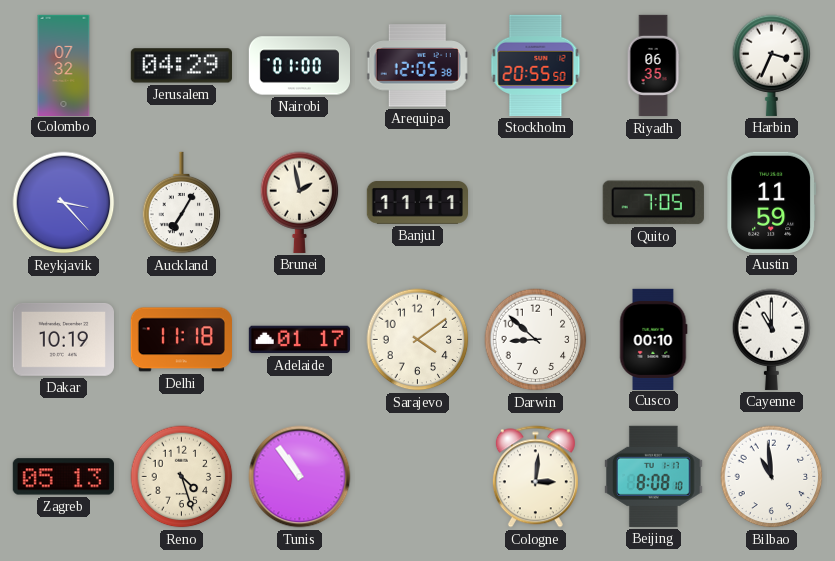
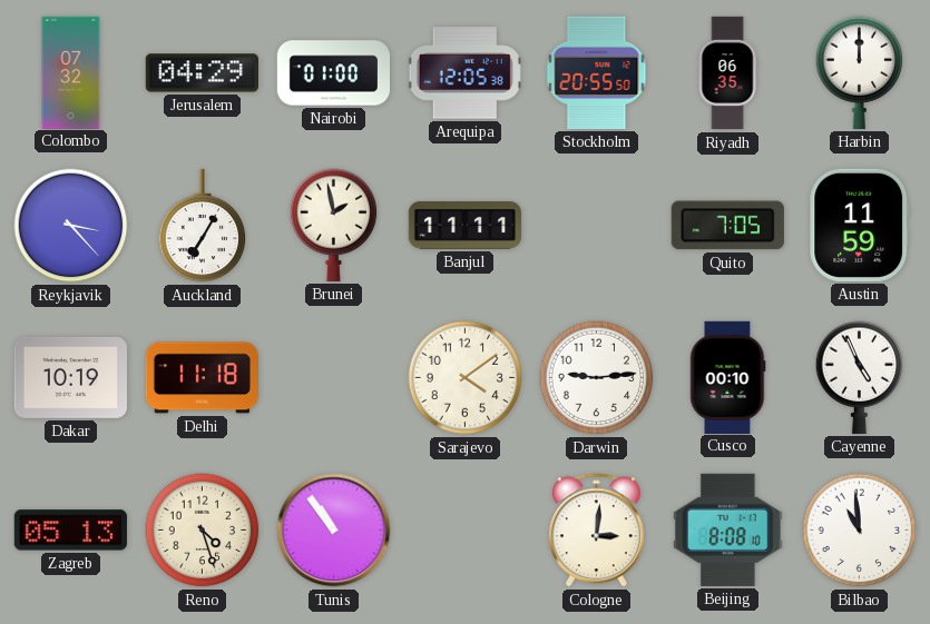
Harbin: 3:34 -> 12:00 (860, 72)
Adelaide: 01:17 -> none (299, 340)
Darwin: 8:52 -> 9:14 (597, 378)
Cayenne: 11:00 -> 4:56 (860, 377)
